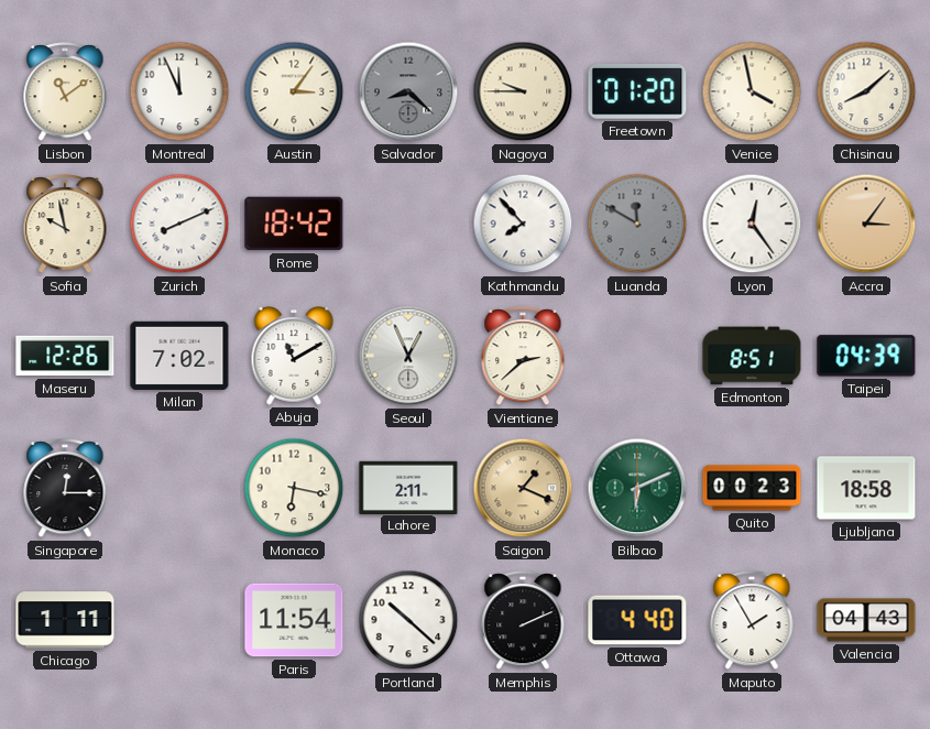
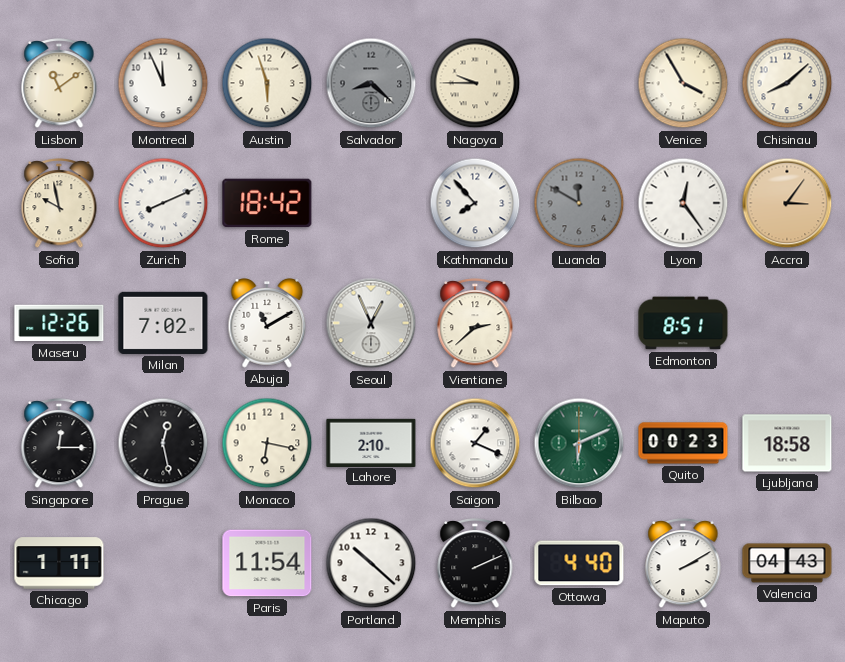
Austin: 3:06 -> 5:57 (267, 83)
Freetown: 01:20 -> none (637, 93)
Venice: 3:58 -> 3:55 (683, 83)
Taipei: 04:39 -> none (866, 356)
Prague: none -> 12:28 (163, 443)
Lahore: 2:11 -> 2:10 (371, 442)
Saigon dial: champagne -> white (475, 443)
Maputo: 1:55 -> 2:10 (683, 564)
